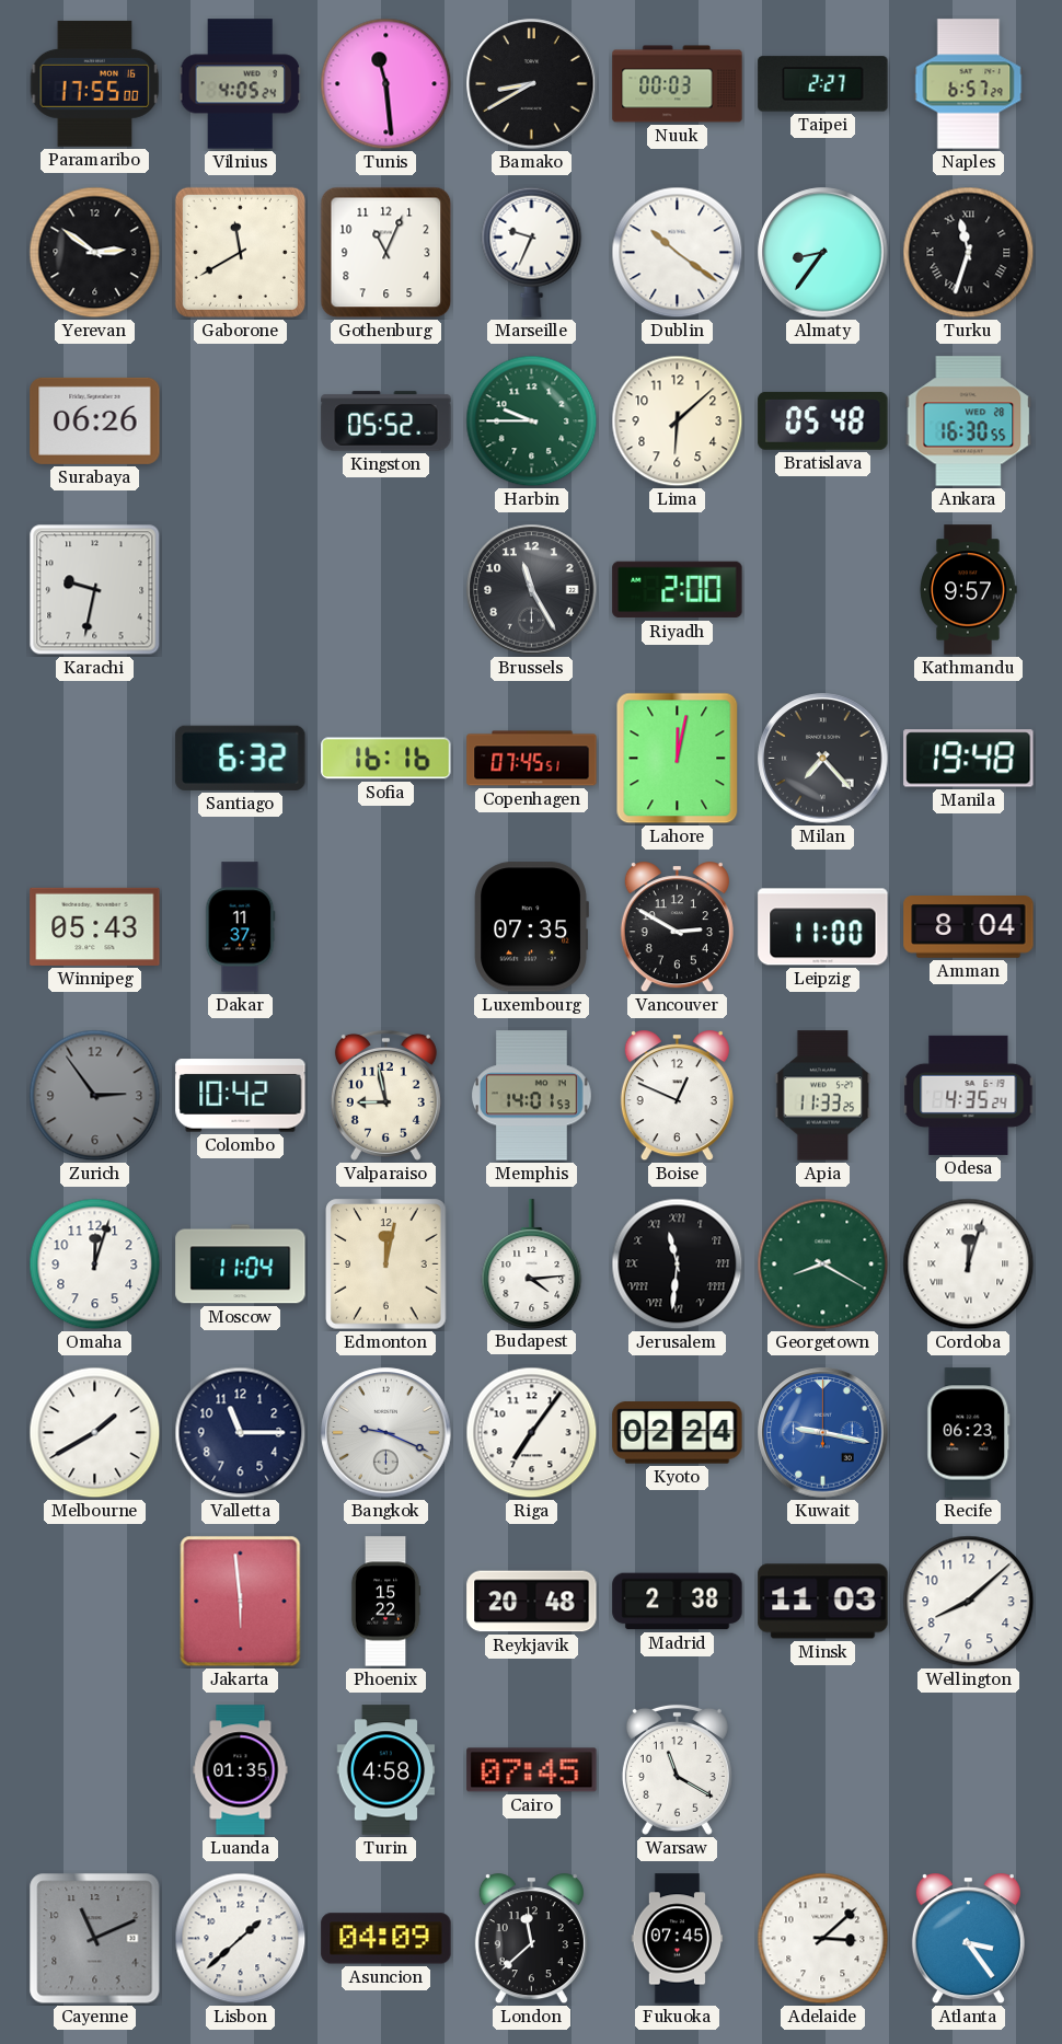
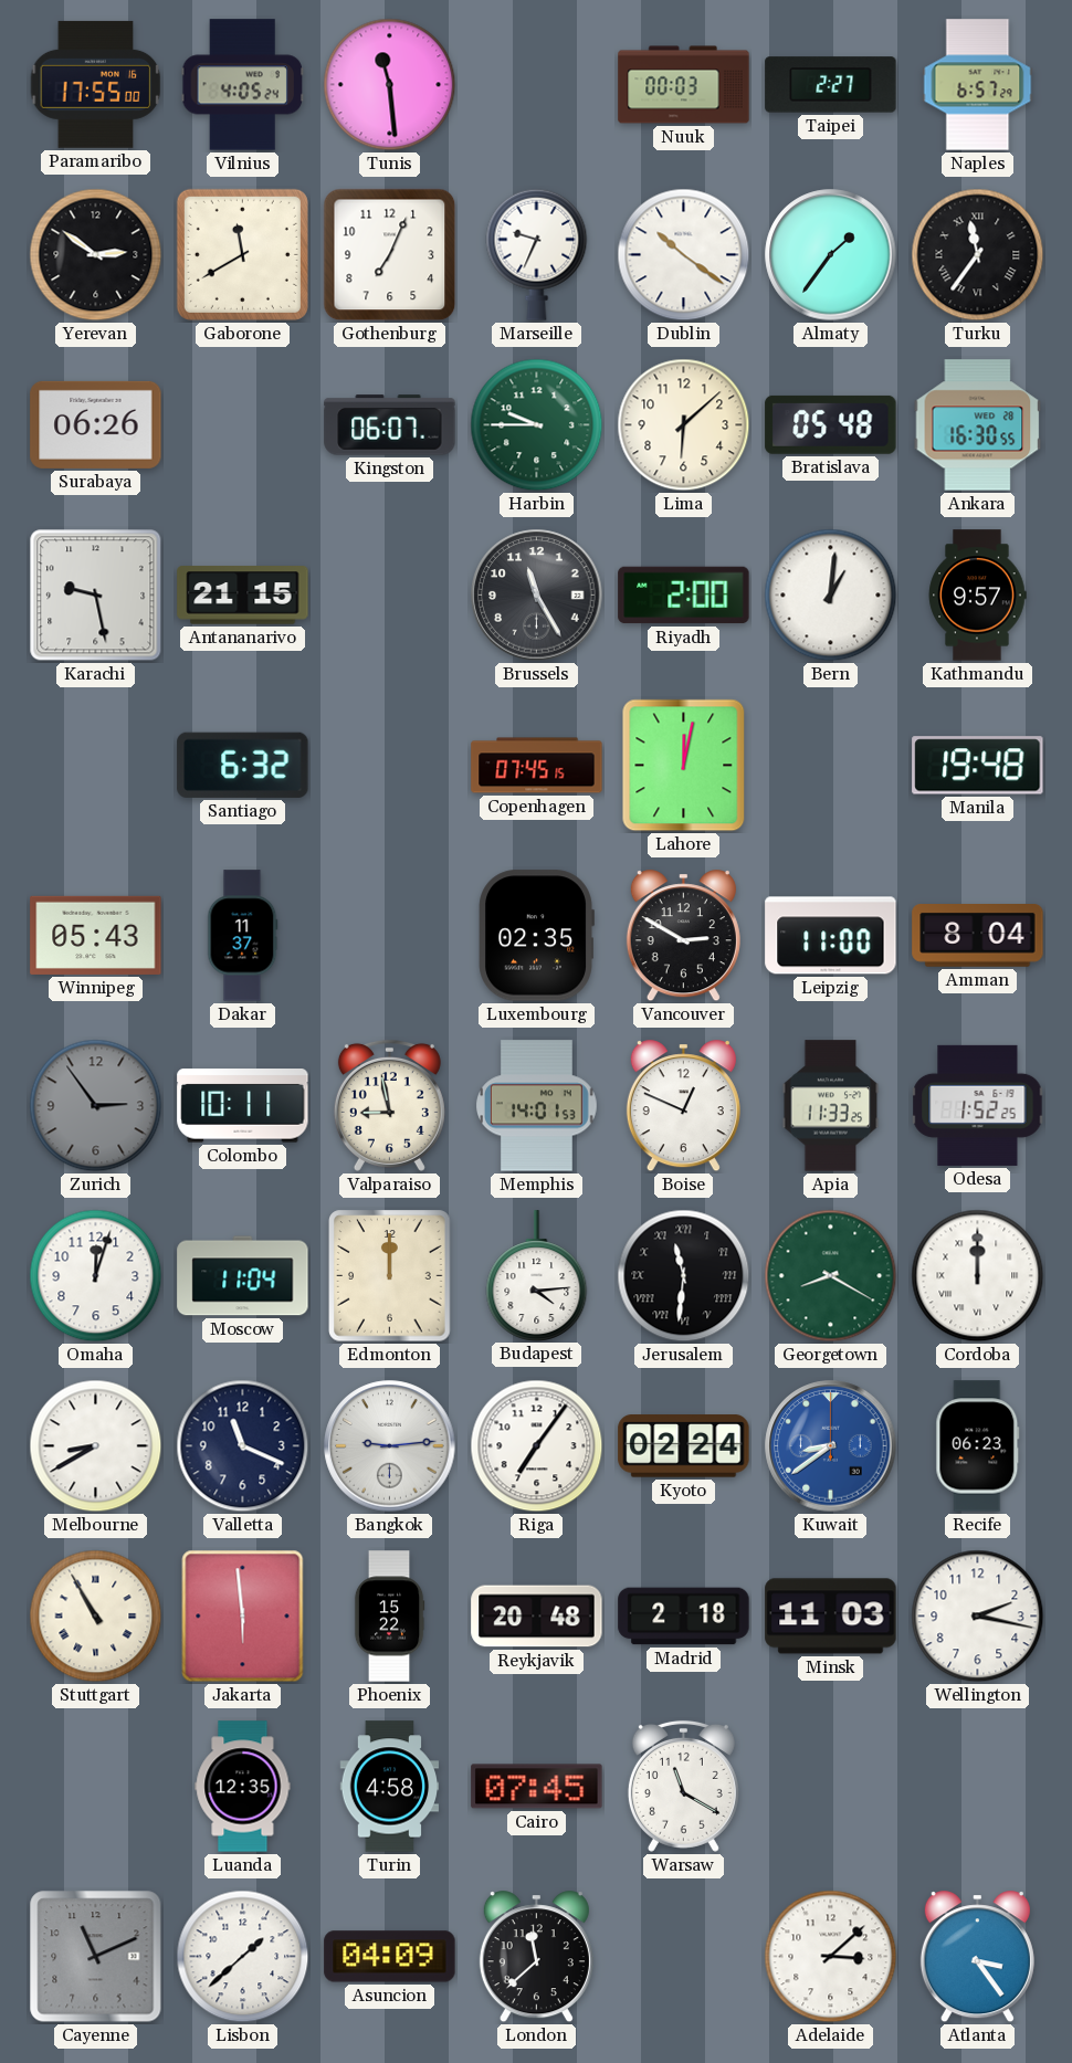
Bamako: 8:40 -> none (532, 84)
Gothenburg: 11:04 -> 7:04 (390, 255)
Almaty: 8:36 -> 1:36 (831, 255)
Turku: 11:33 -> 11:36 (978, 255)
Kingston: 05:52 -> 06:07 (390, 425)
Karachi: 9:32 -> 9:28 (96, 596)
Antananarivo: none -> 21:15 (243, 596)
Bern: none -> 1:01 (831, 596)
Sofia: 16:16 -> none (386, 759)
Copenhagen: 07:45:51 -> 07:45:15 (537, 766)
Milan: 7:23 -> none (823, 759)
Luxembourg: 07:35 -> 02:35 (536, 936)
Colombo: 10:42 -> 10:11 (243, 1106)
Odesa: 4:35 -> 1:52 (978, 1105)
Edmonton: 12:02 -> 12:00 (390, 1276)
Cordoba: 12:03 -> 12:00 (978, 1276)
Melbourne: 1:40 -> 8:40 (96, 1446)
Valletta: 11:15 -> 11:19 (243, 1446)
Bangkok: 9:19 -> 9:14 (390, 1446)
Kuwait: 9:17 -> 8:39 (831, 1446)
Stuttgart: none -> 10:55 (96, 1617)
Madrid: 2:38 -> 2:18 (684, 1617)
Wellington: 8:08 -> 2:17 (978, 1617)
Luanda: 01:35 -> 12:35 (243, 1787)
Fukuoka: 07:45 -> none (678, 1939)
